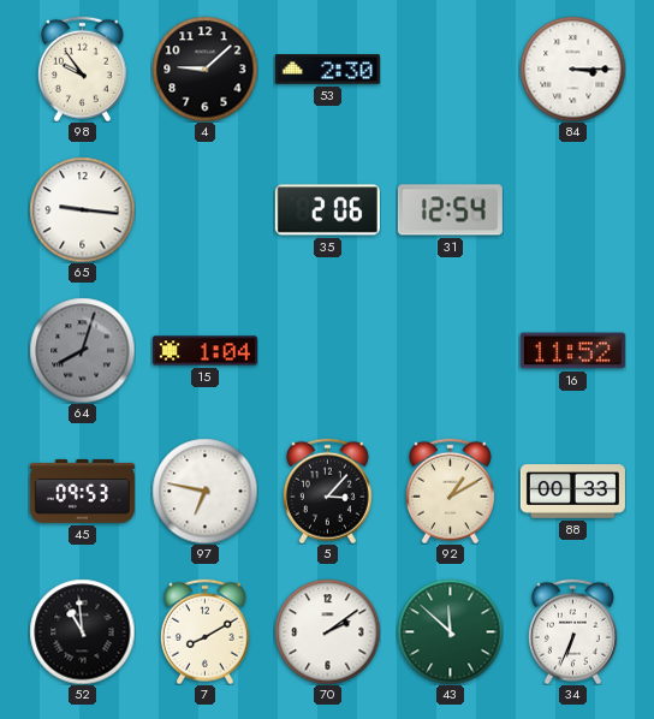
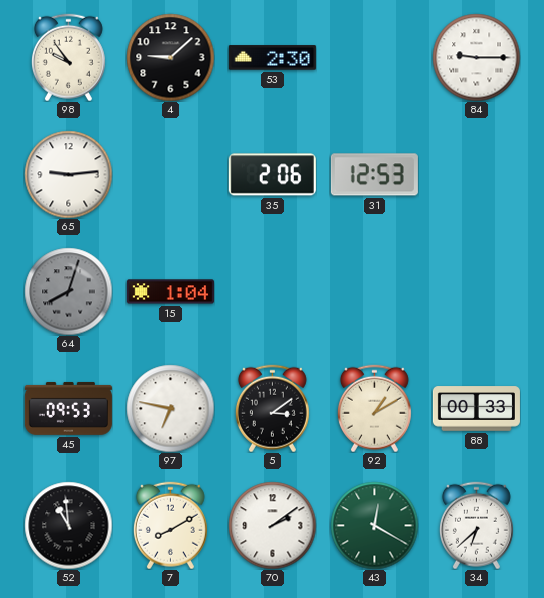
84: 3:15 -> 9:15 (476, 57)
65: 9:16 -> 9:14 (68, 174)
31: 12:54 -> 12:53 (374, 175)
16: 11:52 -> none (572, 351)
5: 3:07 -> 3:09 (272, 408)
43: 11:52 -> 12:20 (374, 525)
34: 6:34 -> 6:38 (476, 525)
